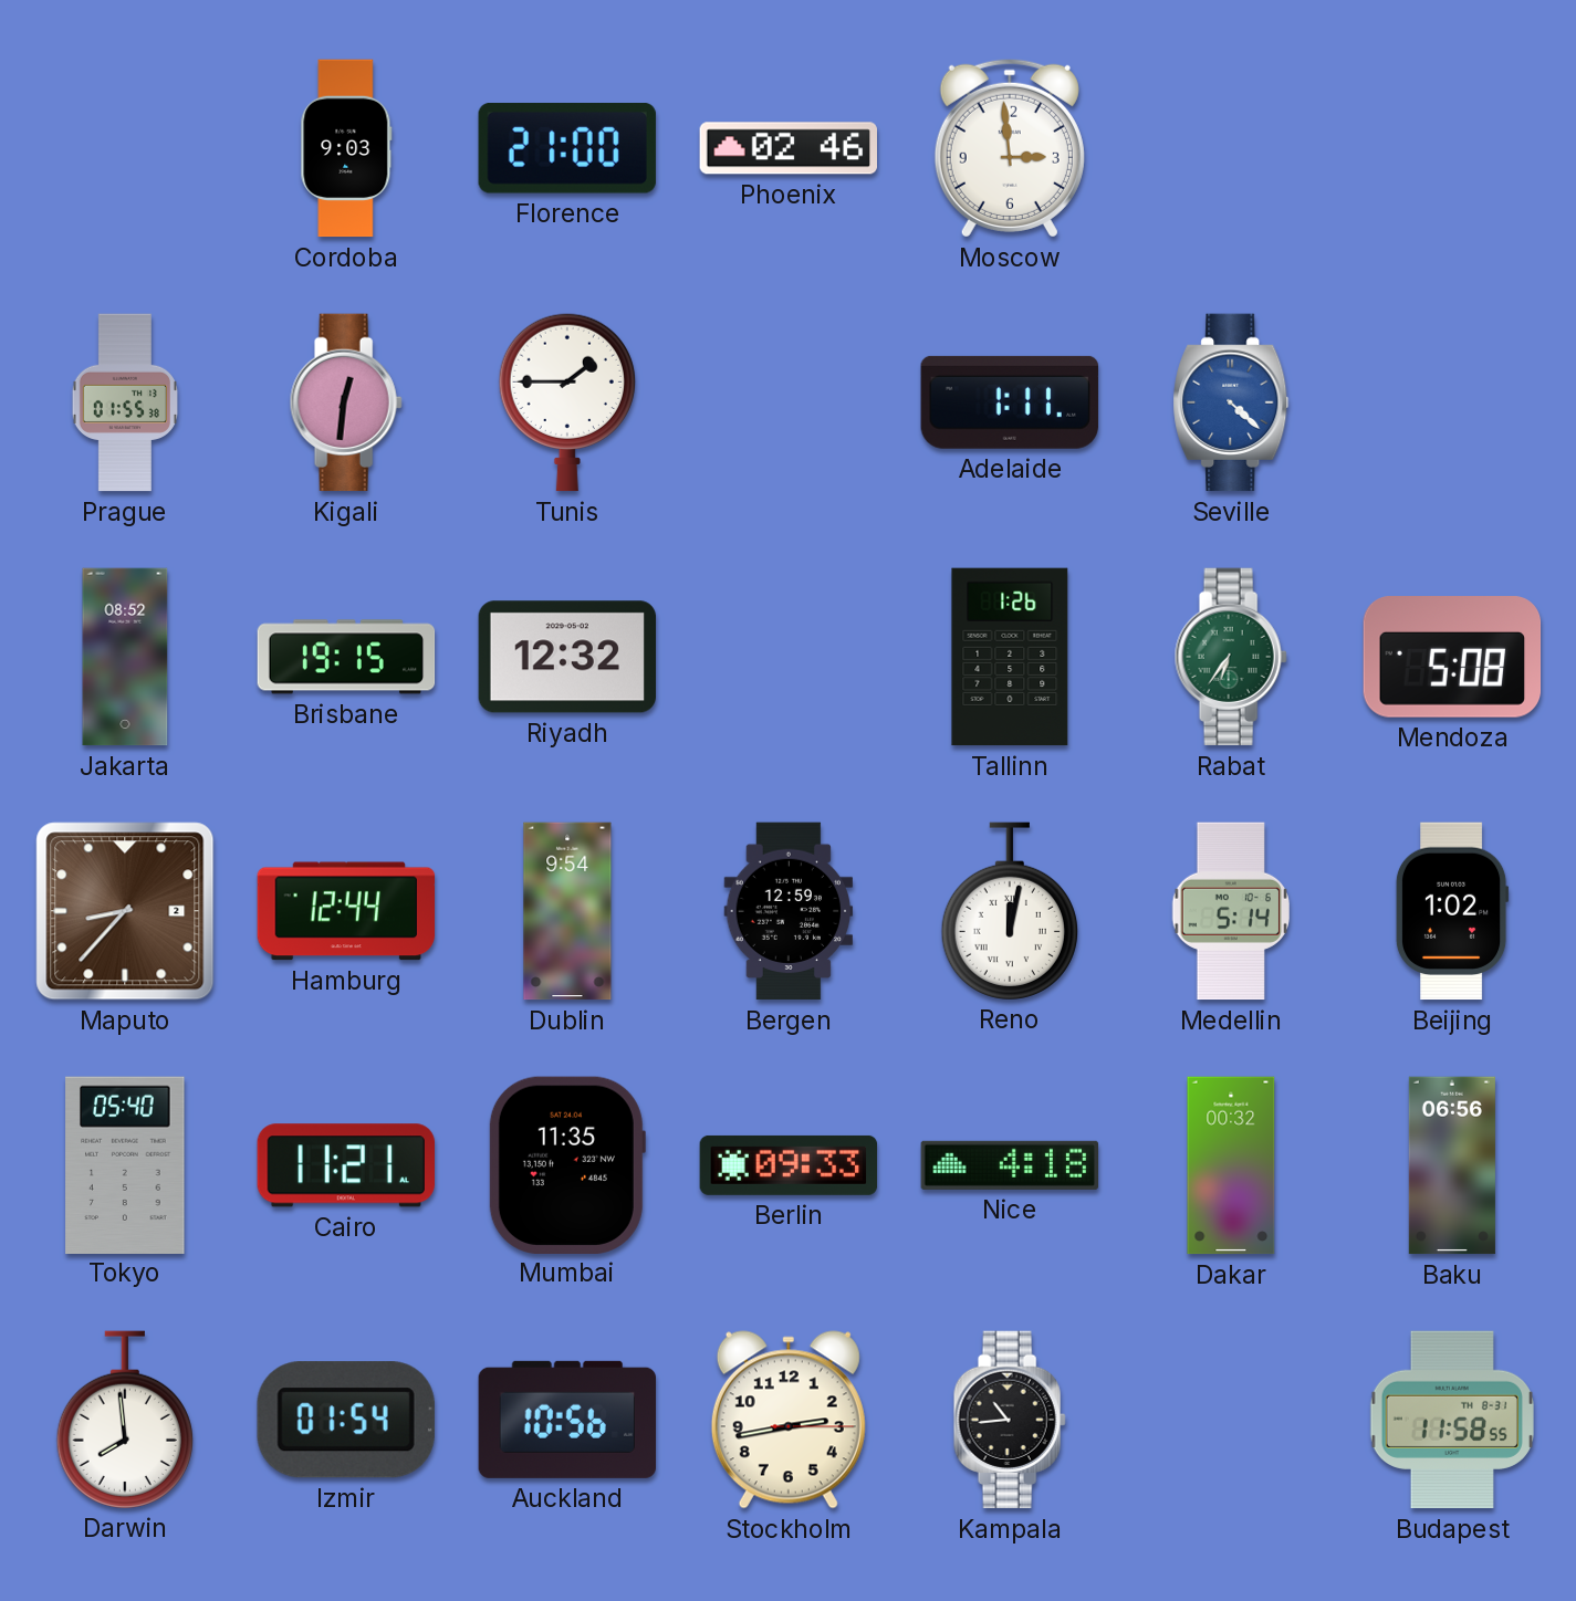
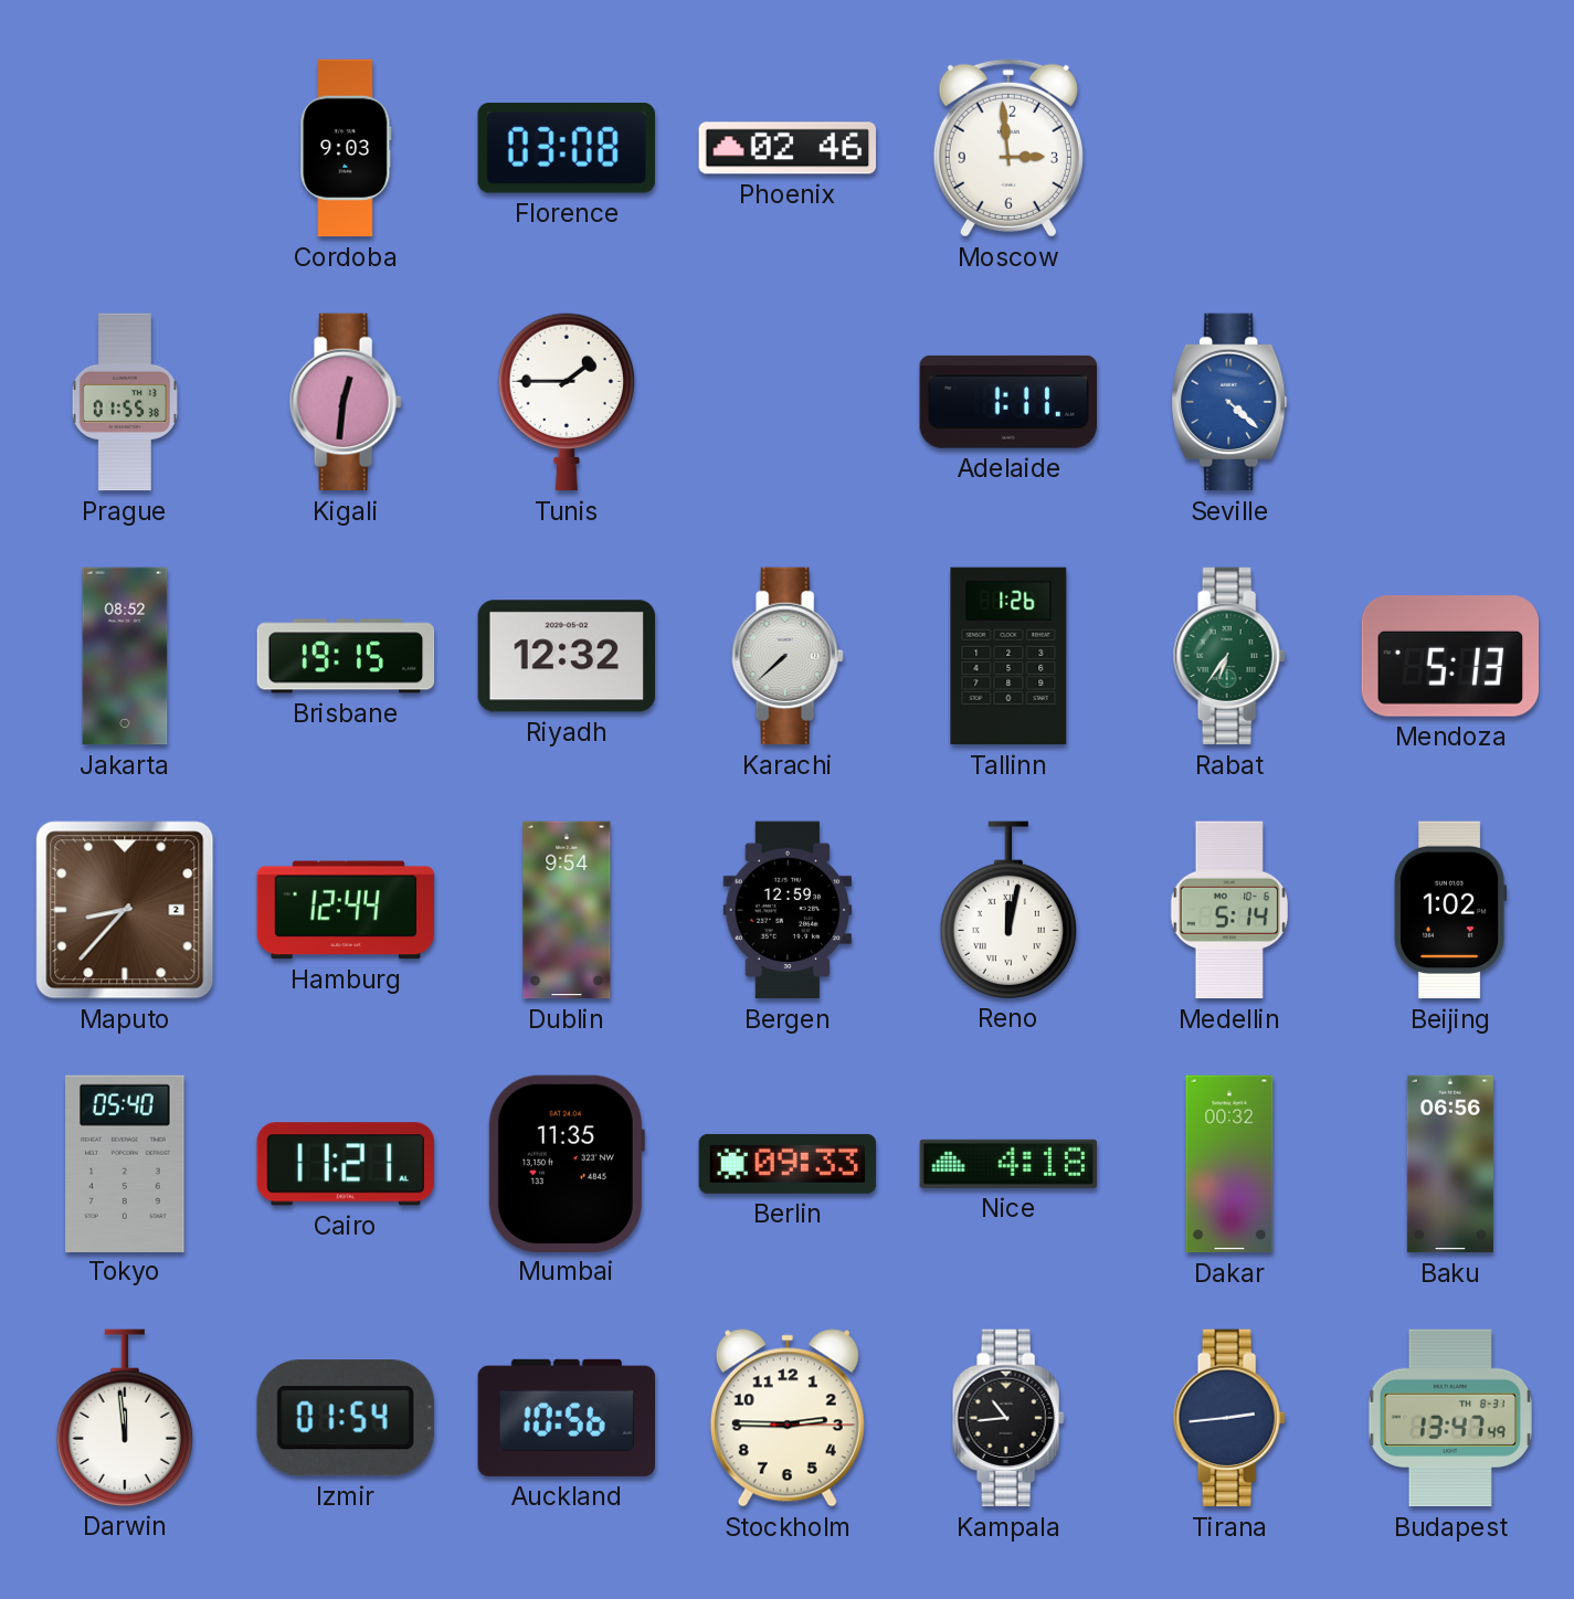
Florence: 21:00 -> 03:08 (567, 149)
Karachi: none -> 7:38 (788, 656)
Mendoza: 5:08 -> 5:13 (1450, 656)
Darwin: 7:59 -> 11:59 (125, 1418)
Stockholm: 2:43 -> 2:45 (788, 1418)
Tirana: none -> 2:44 (1229, 1418)
Budapest: 11:58 -> 13:47 (1450, 1418)
